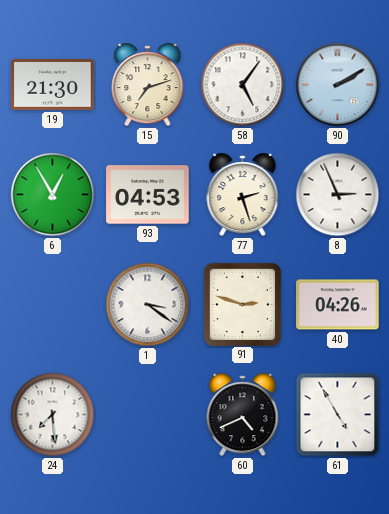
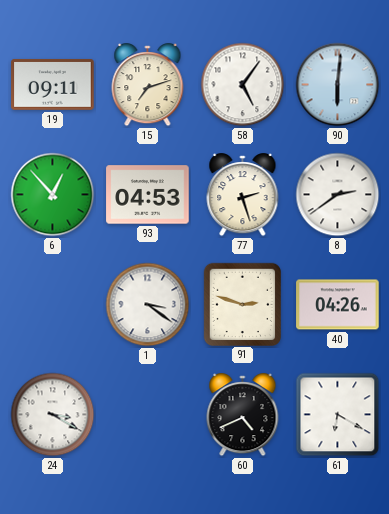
19: 21:30 -> 09:11 (53, 85)
90: 2:10 -> 6:01 (338, 85)
6: 12:55 -> 12:53 (53, 195)
8: 2:56 -> 2:39 (338, 195)
24: 7:29 -> 3:20 (53, 415)
61: 4:55 -> 6:20 (338, 415)
